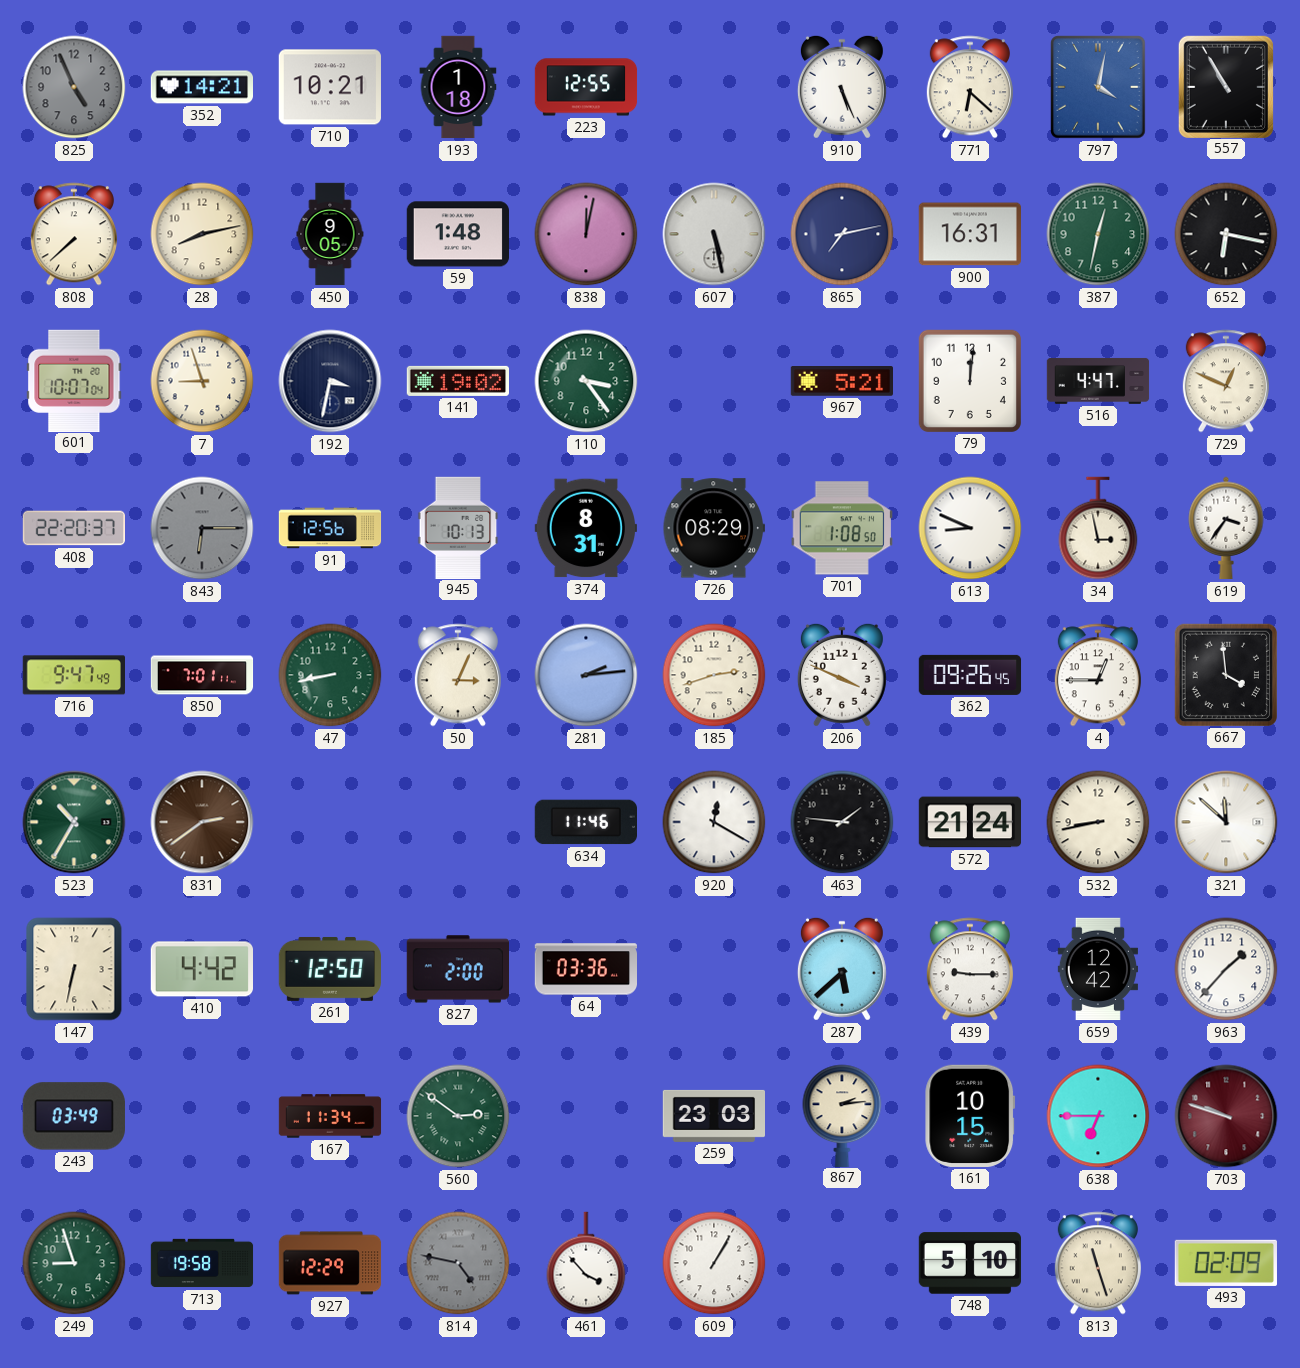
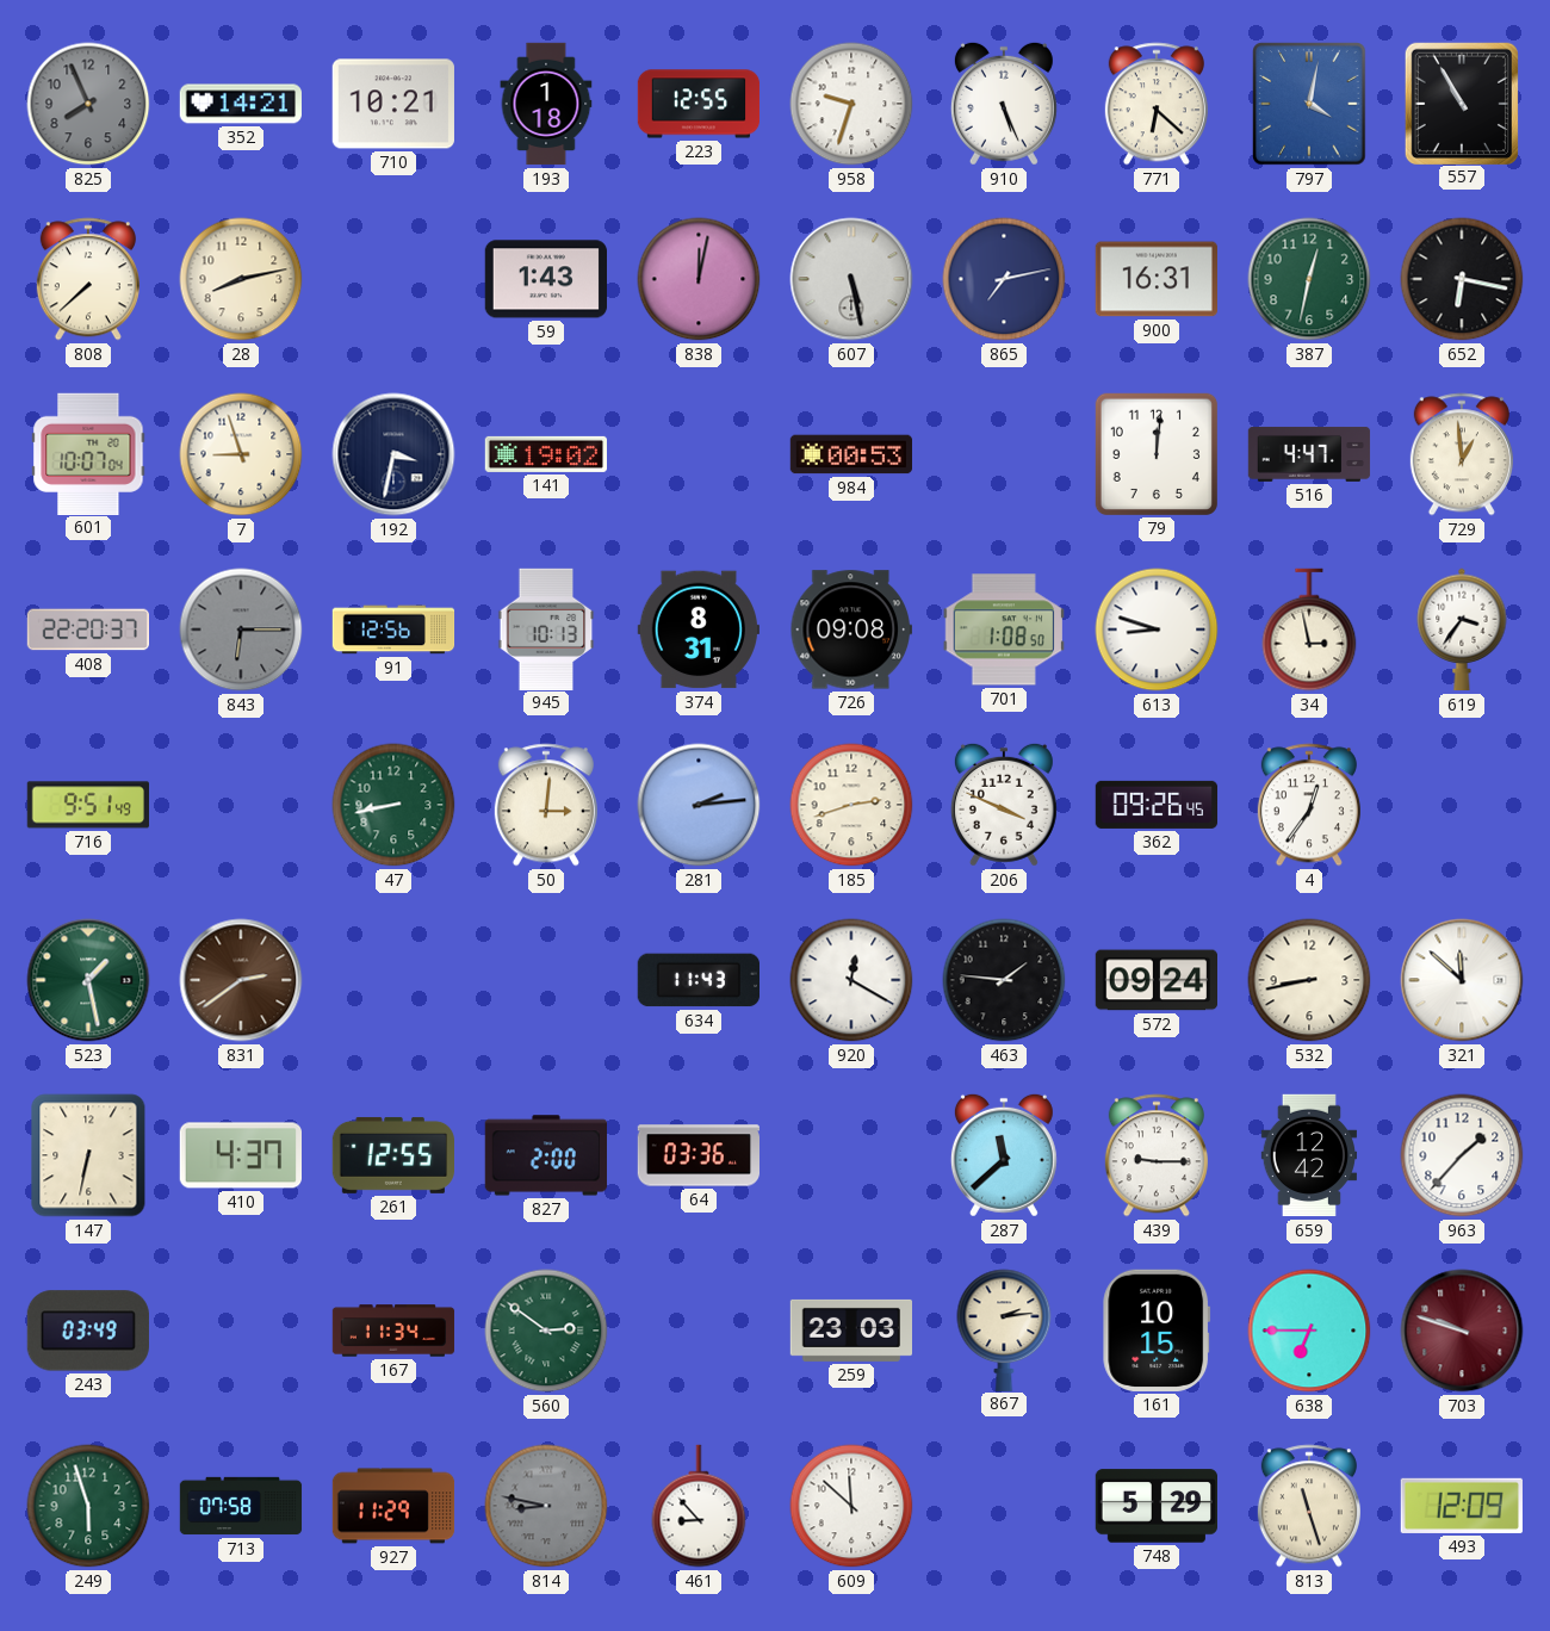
825: 4:56 -> 7:56 (88, 104)
958: none -> 9:33 (851, 104)
450: 9:05 -> none (330, 234)
59: 1:48 -> 1:43 (545, 279)
110: 3:24 -> none (586, 381)
984: none -> 00:53 (850, 454)
967: 5:21 -> none (841, 381)
729: 12:49 -> 12:59 (1462, 454)
726: 08:29 -> 09:08 (851, 630)
613: 8:49 -> 8:48 (1157, 630)
716: 9:47 -> 9:51 (87, 805)
850: 7:01 -> none (202, 675)
50: 3:04 -> 3:01 (546, 805)
4: 12:45 -> 12:36 (1309, 805)
667: 3:59 -> none (1226, 675)
523: 10:35 -> 1:28 (88, 980)
634: 11:46 -> 11:43 (697, 980)
572: 21:24 -> 09:24 (1155, 980)
410: 4:42 -> 4:37 (240, 1155)
261: 12:50 -> 12:55 (392, 1155)
287: 5:38 -> 11:38 (1004, 1155)
249: 8:57 -> 5:57 (88, 1506)
713: 19:58 -> 07:58 (241, 1506)
927: 12:29 -> 11:29 (393, 1506)
814: 4:47 -> 8:47 (546, 1506)
461: 3:53 -> 8:53 (699, 1506)
609: 1:05 -> 11:52 (851, 1506)
748: 5:10 -> 5:29 (1155, 1506)
493: 02:09 -> 12:09 (1462, 1506)
